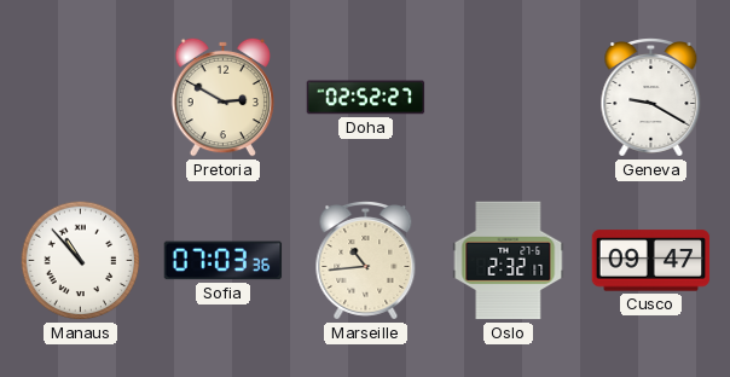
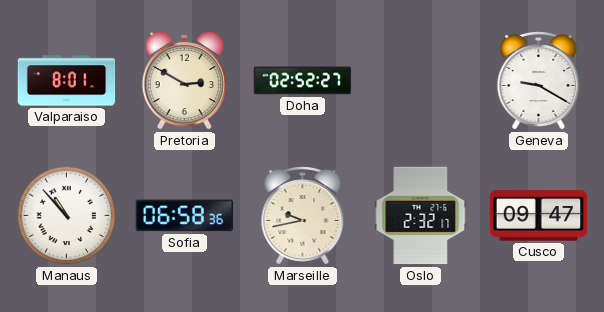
Valparaiso: none -> 8:01 (67, 81)
Sofia: 07:03 -> 06:58 (185, 216)
Marseille: 10:44 -> 9:43 (303, 216)
